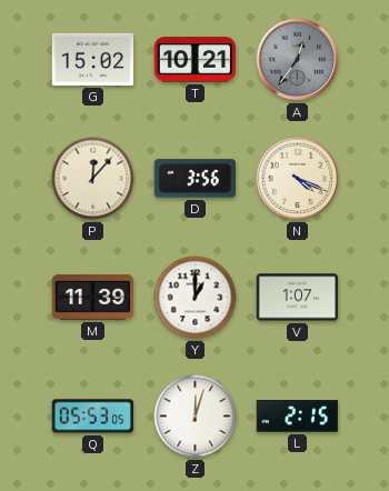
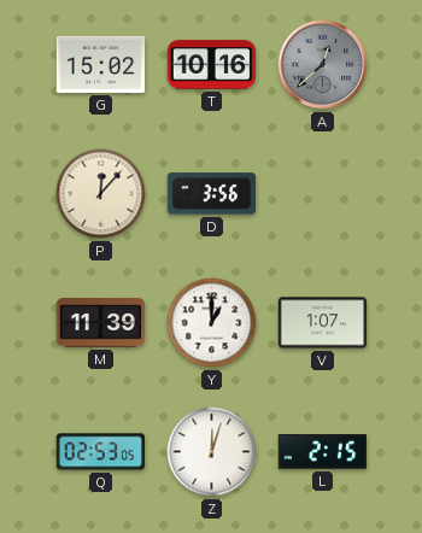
T: 10:21 -> 10:16 (212, 65)
A: 12:36 -> 12:38 (323, 65)
N: 4:19 -> none (298, 179)
Q: 05:53 -> 02:53 (101, 452)
